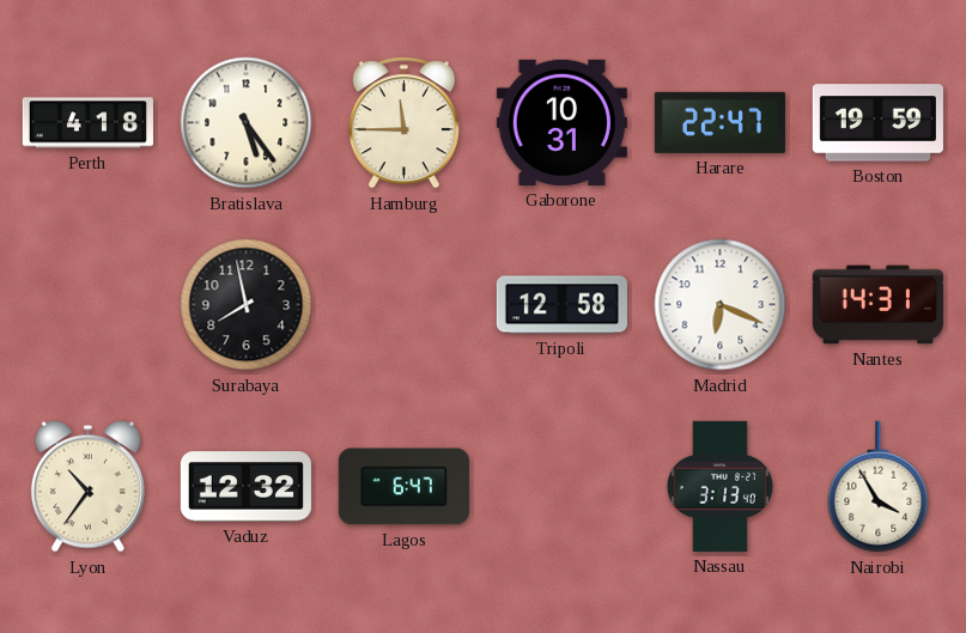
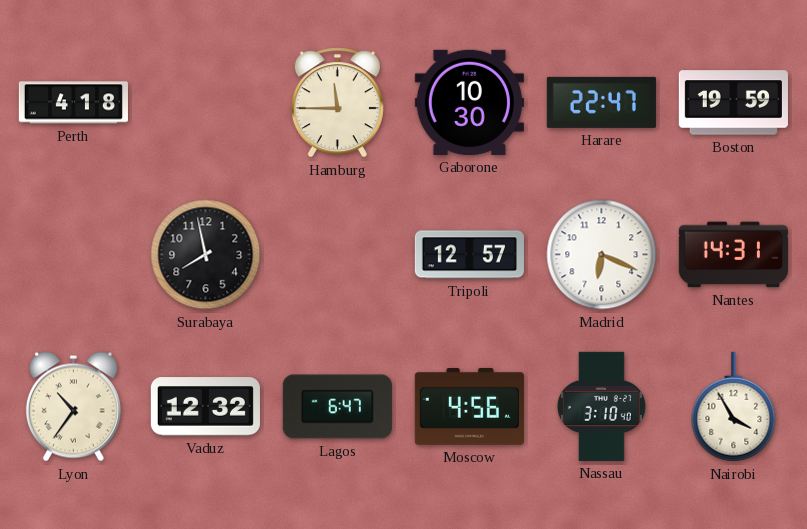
Bratislava: 5:24 -> none (247, 123)
Gaborone: 10:31 -> 10:30 (469, 102)
Tripoli: 12:58 -> 12:57 (469, 255)
Moscow: none -> 4:56 (469, 406)
Nassau: 3:13 -> 3:10 (601, 406)
